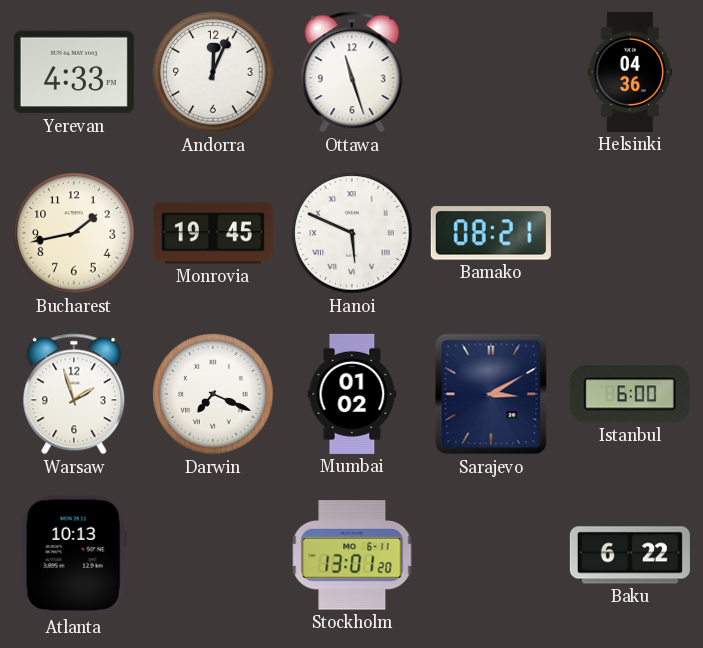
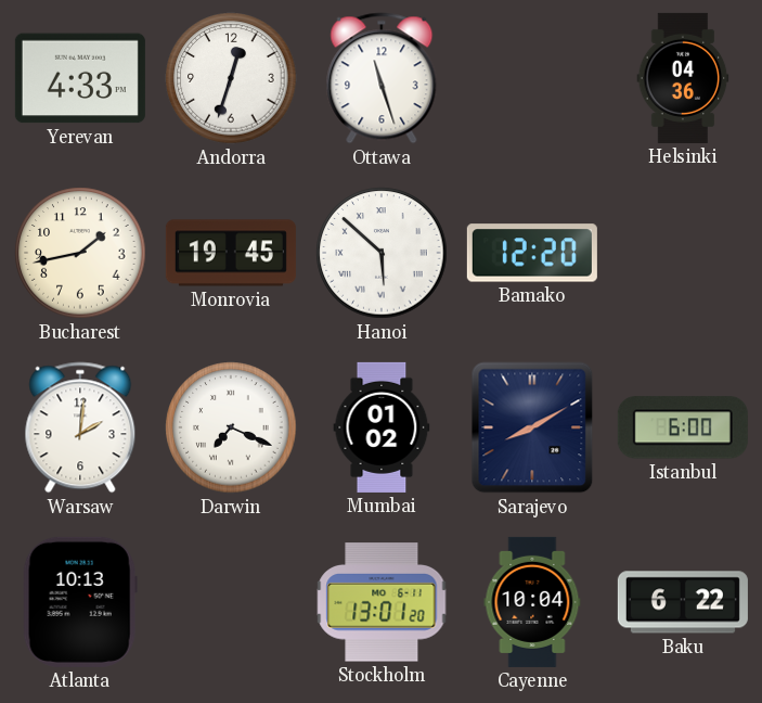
Andorra: 12:04 -> 12:33 (231, 78)
Hanoi: 5:49 -> 5:52 (382, 253)
Bamako: 08:21 -> 12:20 (532, 253)
Warsaw: 1:57 -> 2:01 (80, 427)
Sarajevo: 3:10 -> 8:10 (532, 427)
Cayenne: none -> 10:04 (532, 602)
